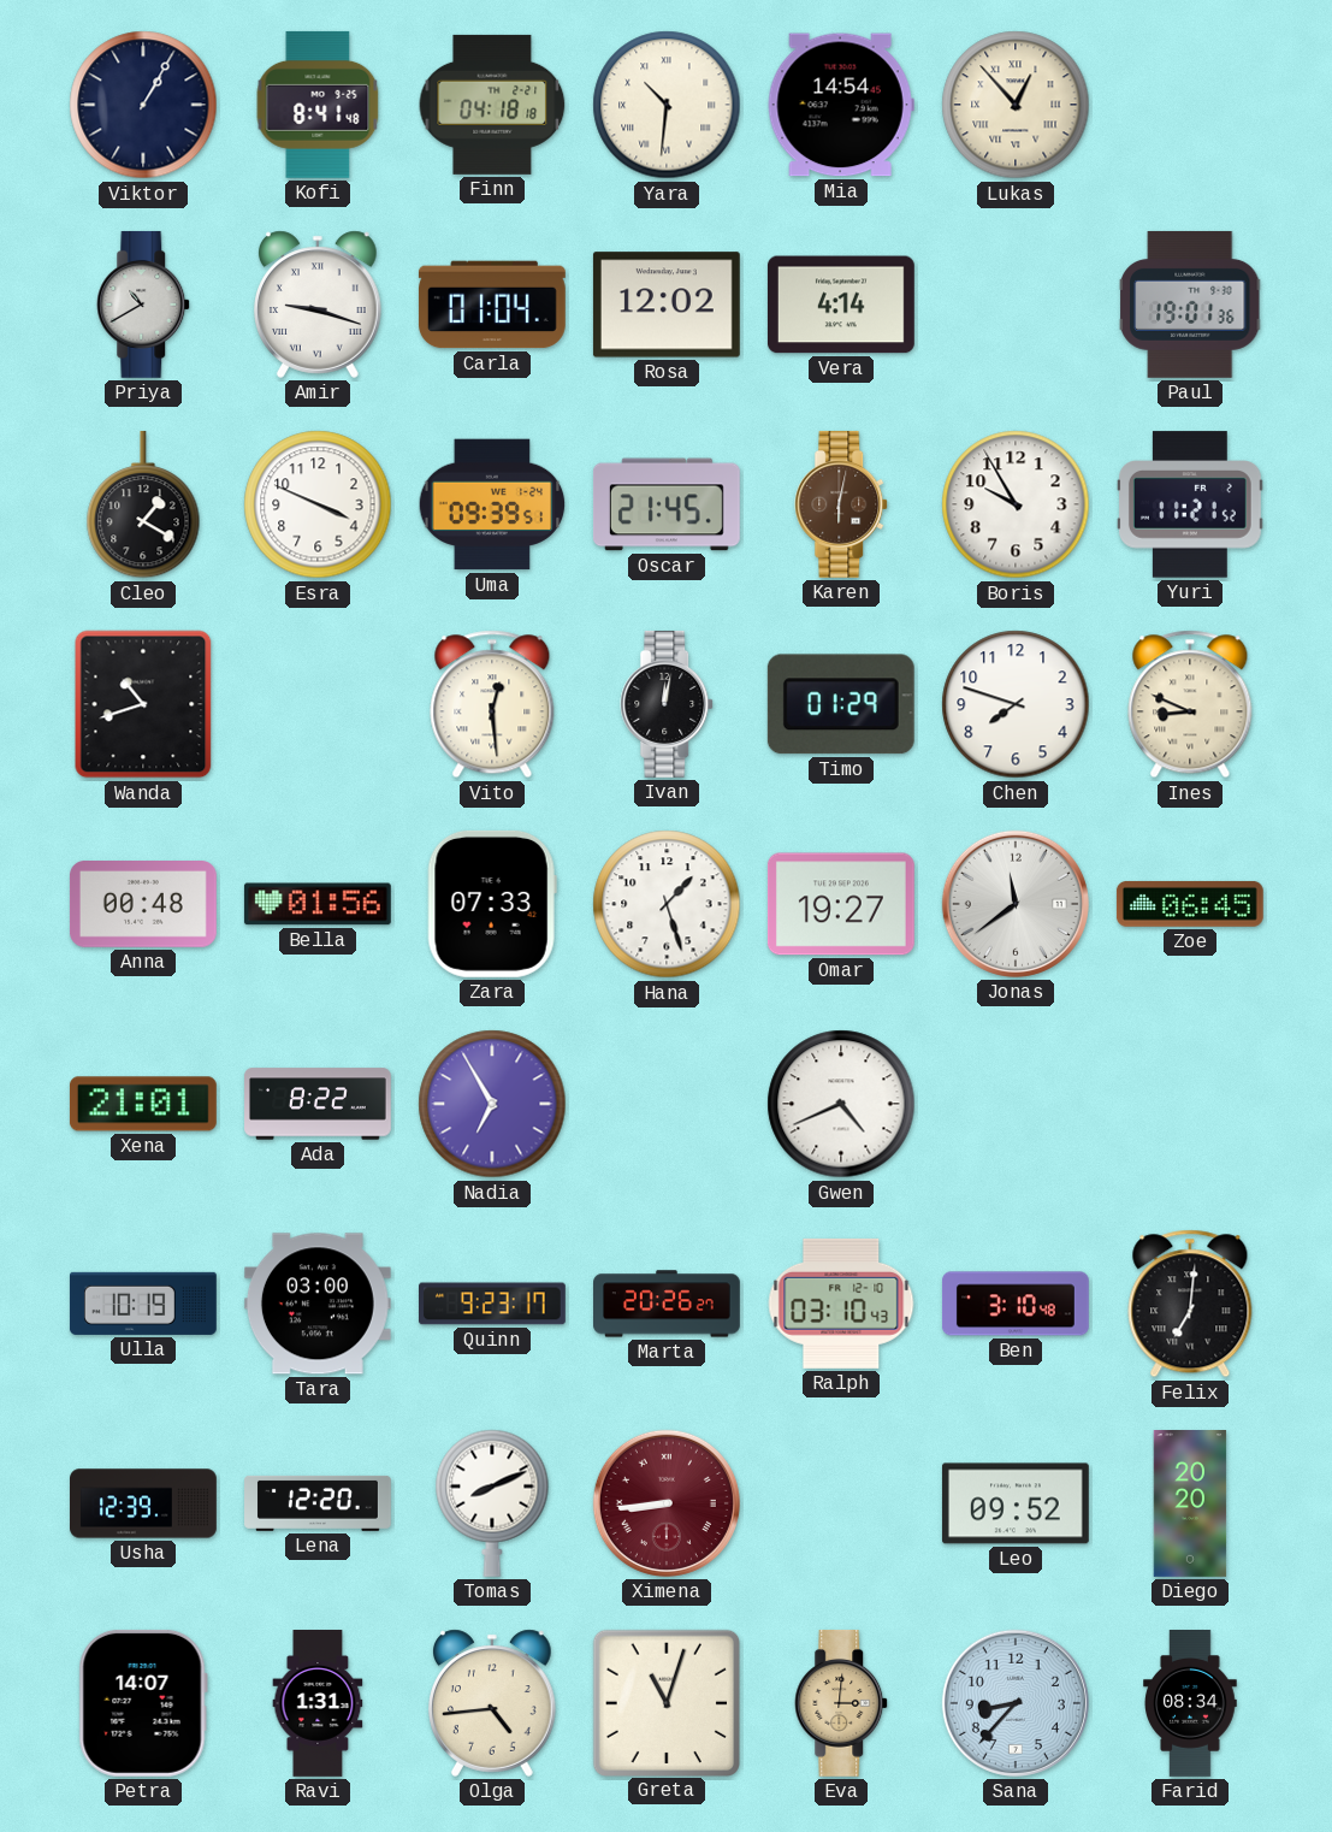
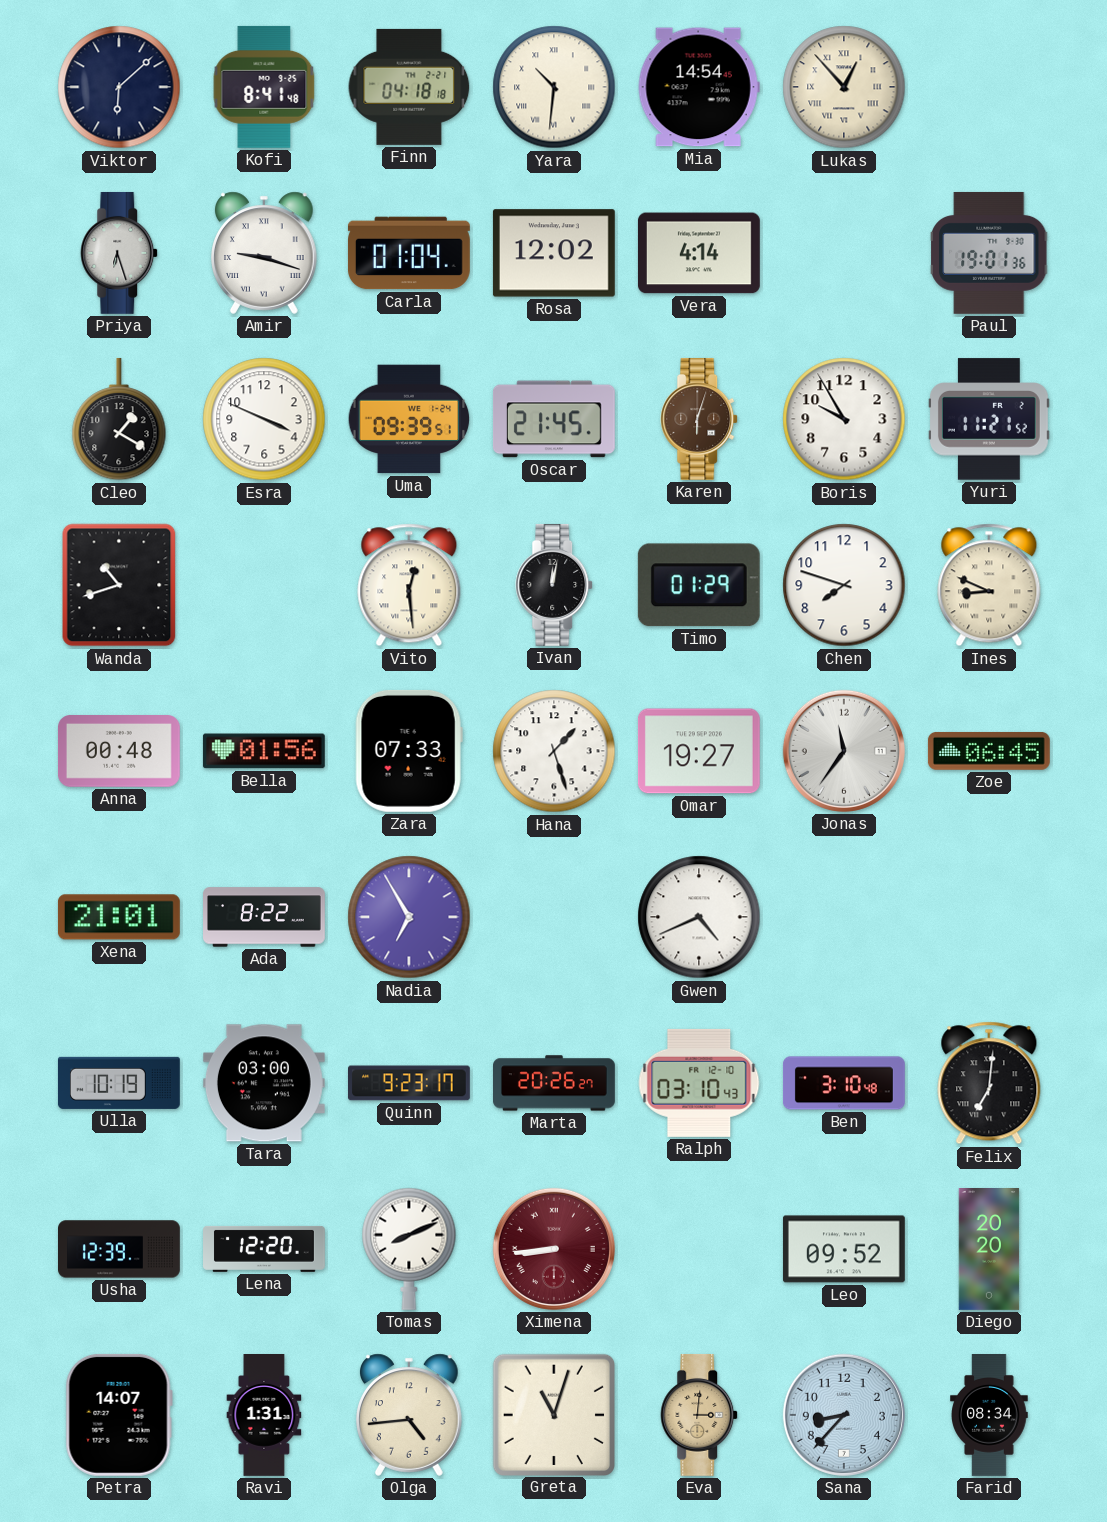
Viktor: 1:05 -> 6:08 (119, 87)
Priya: 10:40 -> 6:27 (120, 253)
Karen: 6:02 -> 6:03 (700, 419)
Jonas: 11:39 -> 11:36 (844, 751)
